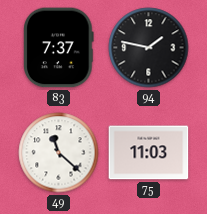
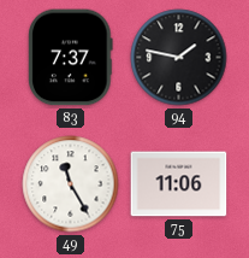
49: 11:22 -> 11:25 (71, 184)
75: 11:03 -> 11:06 (179, 184)
